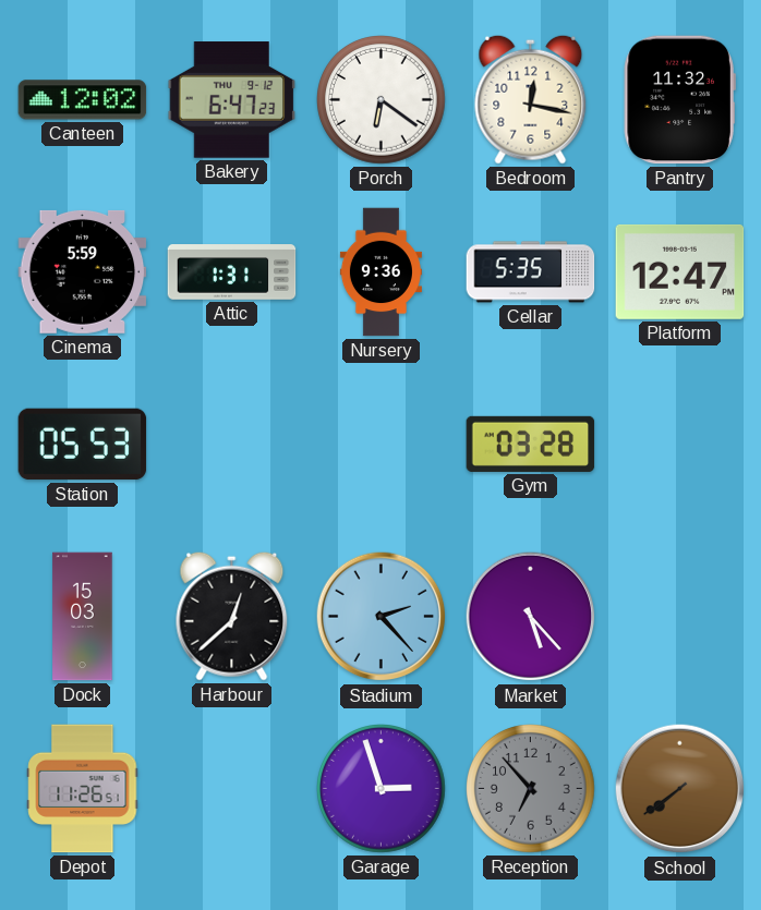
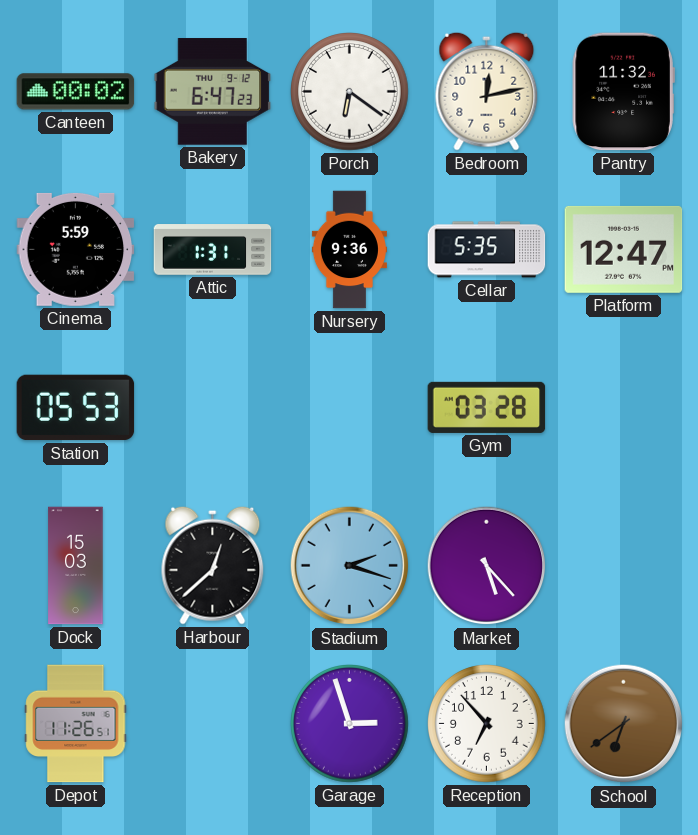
Canteen: 12:02 -> 00:02 (76, 92)
Bedroom: 12:17 -> 12:13 (487, 91)
Stadium: 2:23 -> 2:18 (350, 566)
Reception dial: grey -> white (487, 724)
School: 7:39 -> 6:39 (624, 724)
